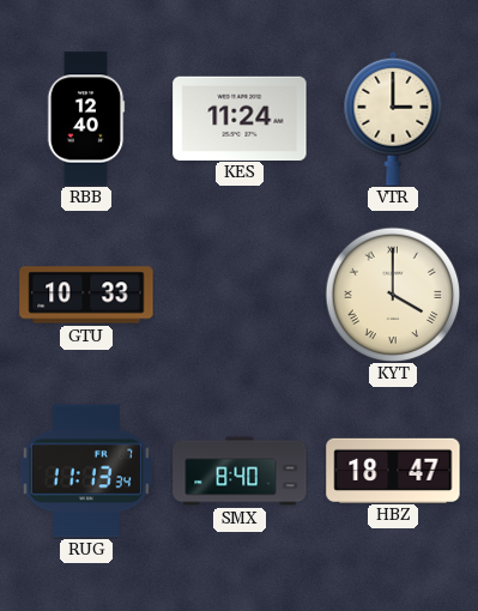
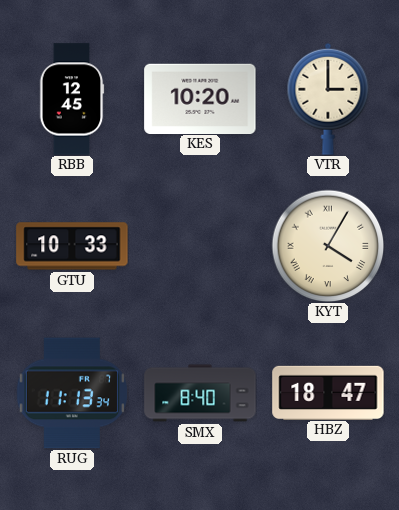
RBB: 12:40 -> 12:45 (72, 99)
KES: 11:24 -> 10:20 (200, 98)
KYT: 4:00 -> 4:05 (328, 246)
